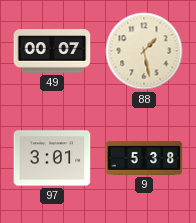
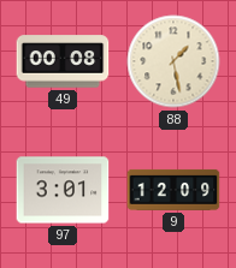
49: 00:07 -> 00:08 (63, 61)
9: 5:38 -> 12:09 (173, 190)
